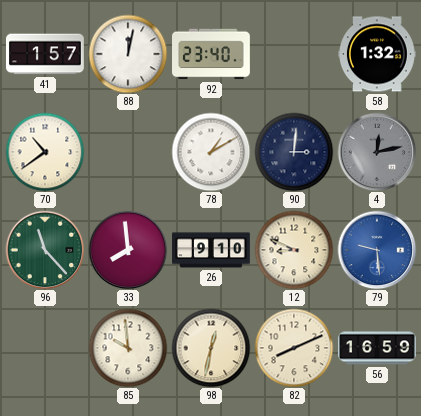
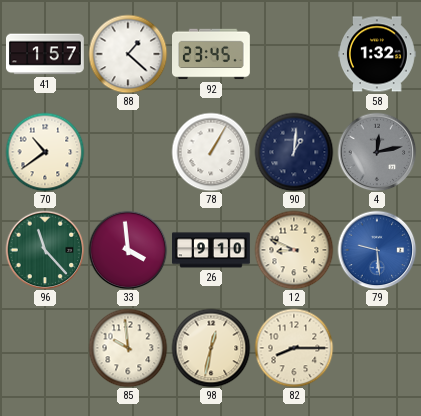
88: 12:02 -> 1:22 (128, 54)
92: 23:40 -> 23:45 (212, 54)
78: 1:10 -> 1:05 (211, 152)
90: 3:01 -> 1:01 (294, 152)
33: 7:59 -> 3:59 (128, 250)
82: 8:11 -> 8:15 (294, 348)
56: 16:59 -> none (377, 348)
